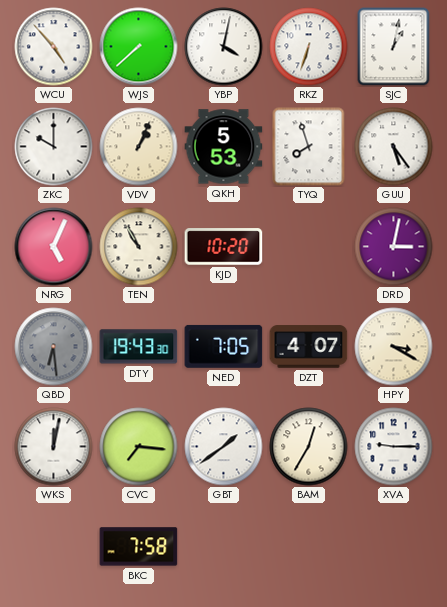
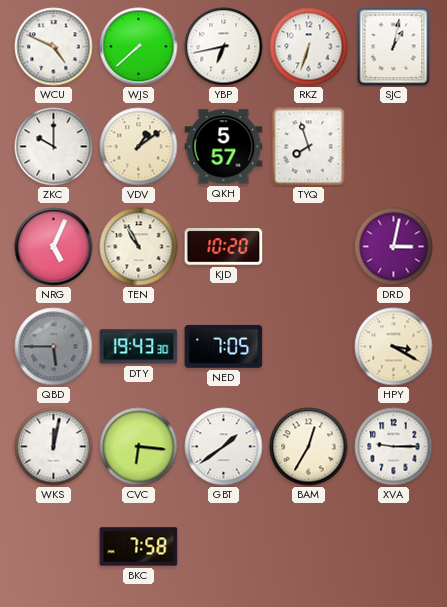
WCU: 4:53 -> 4:49 (54, 47)
YBP: 4:02 -> 6:43 (224, 47)
VDV: 1:04 -> 1:09 (139, 147)
QKH: 5:53 -> 5:57 (224, 147)
GUU: 5:24 -> none (394, 147)
QBD: 6:29 -> 5:45 (54, 347)
DZT: 4:07 -> none (309, 347)
CVC: 7:16 -> 6:16 (139, 447)
